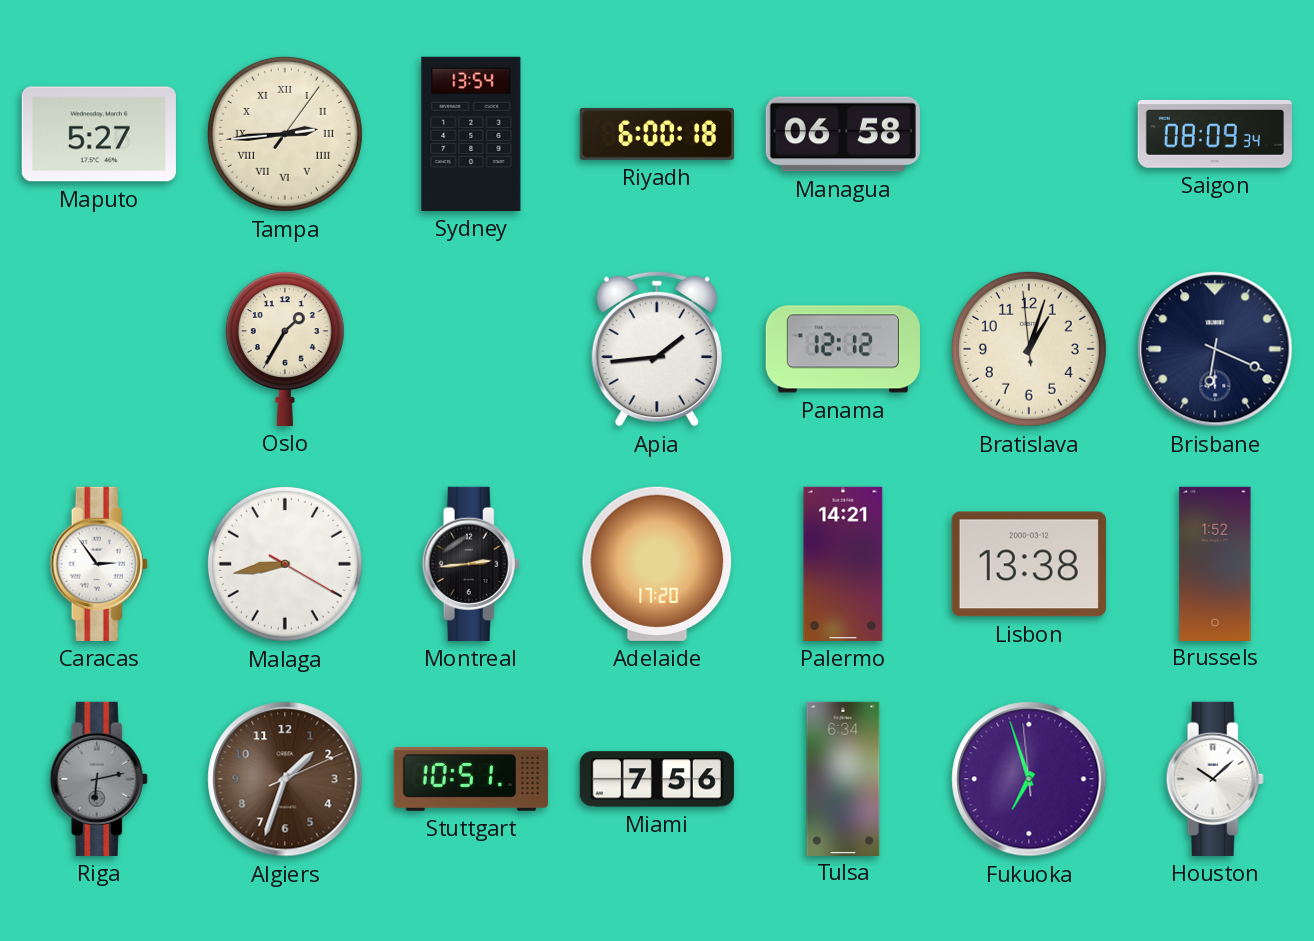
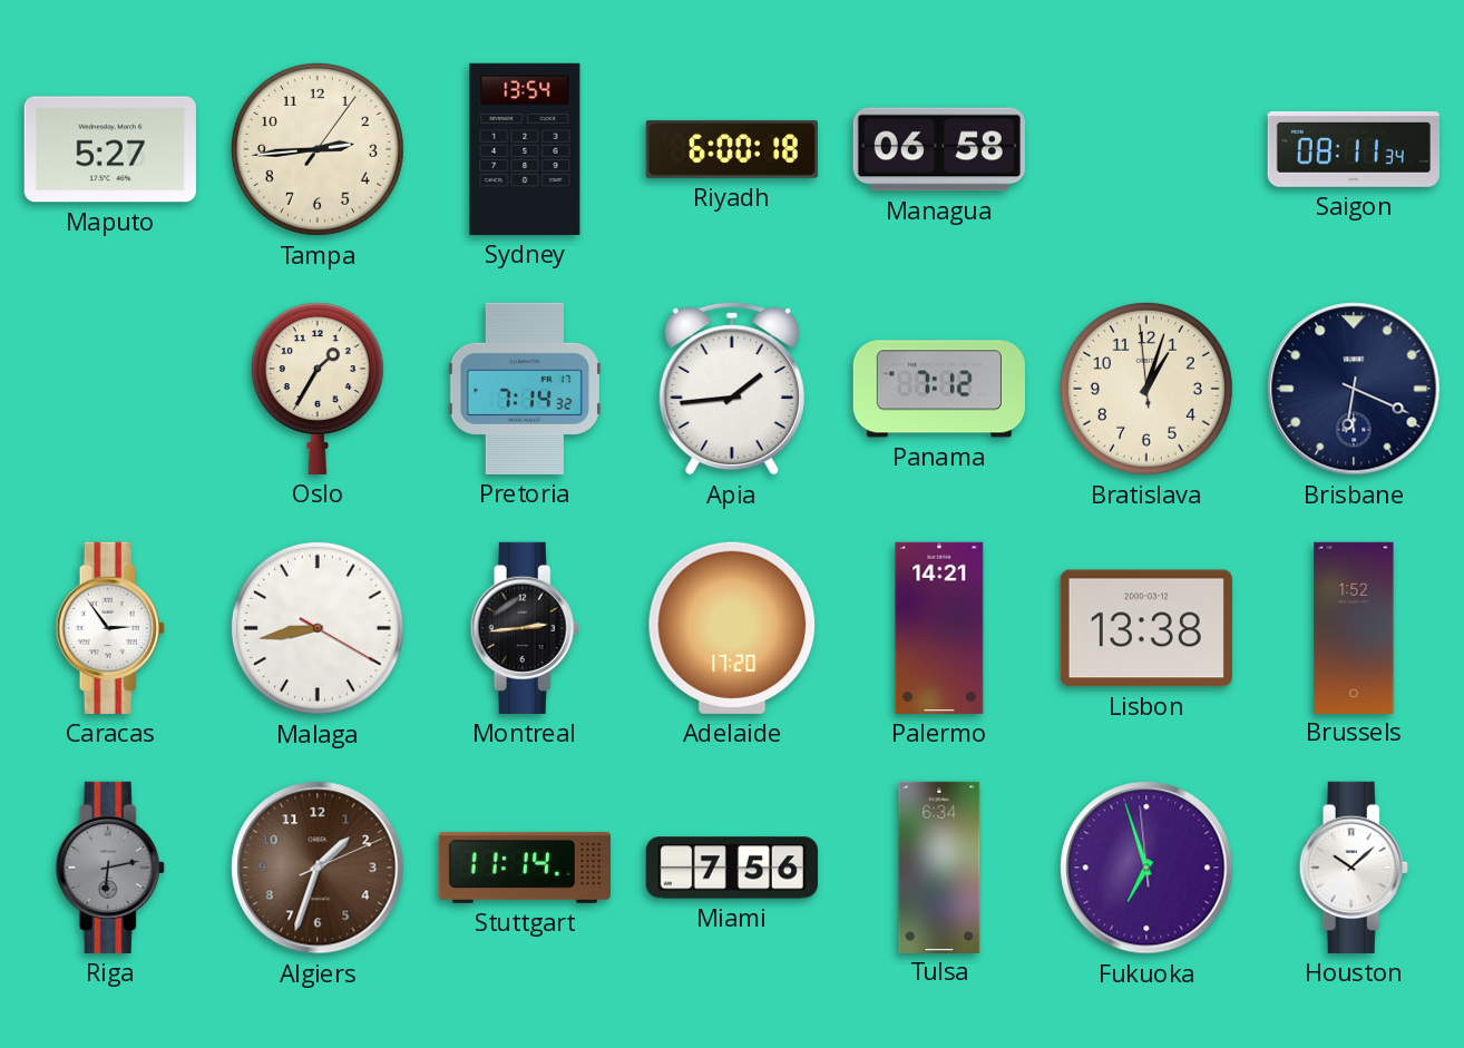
Tampa numerals: Roman -> Arabic (318, 149)
Saigon: 08:09 -> 08:11 (1354, 149)
Pretoria: none -> 7:14 (524, 389)
Panama: 12:12 -> 7:12 (939, 389)
Stuttgart: 10:51 -> 11:14 (525, 868)
